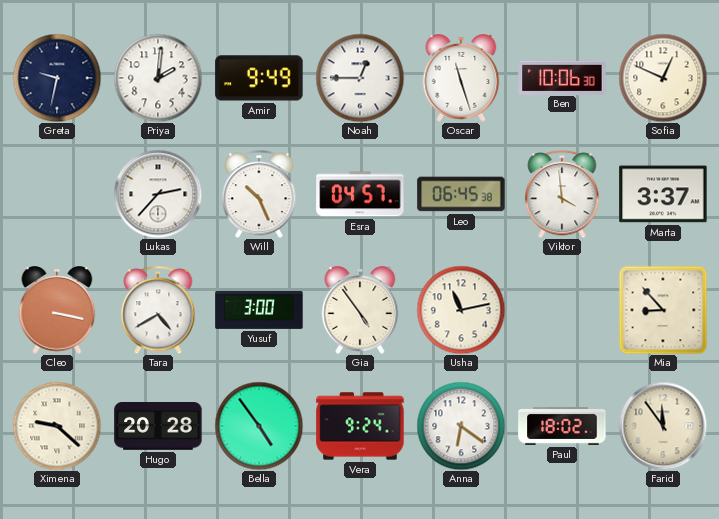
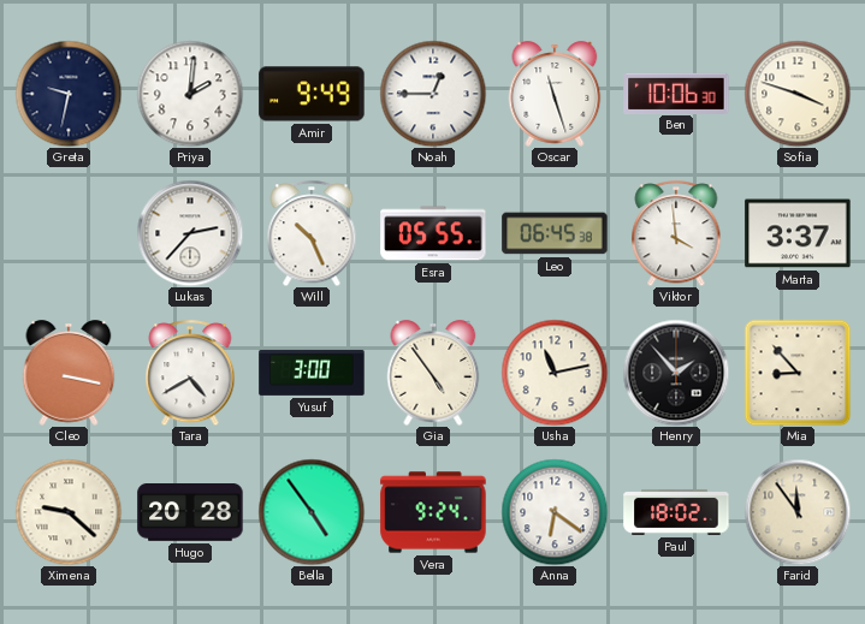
Sofia: 12:49 -> 3:48 (798, 94)
Esra: 04:57 -> 05:55 (433, 233)
Henry: none -> 1:53 (676, 373)
